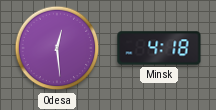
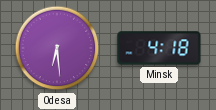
Odesa: 12:29 -> 6:29 (57, 48)
